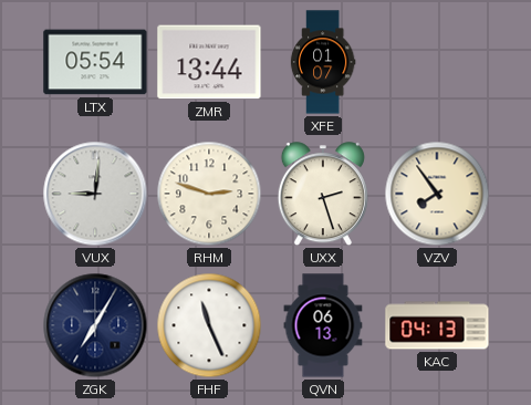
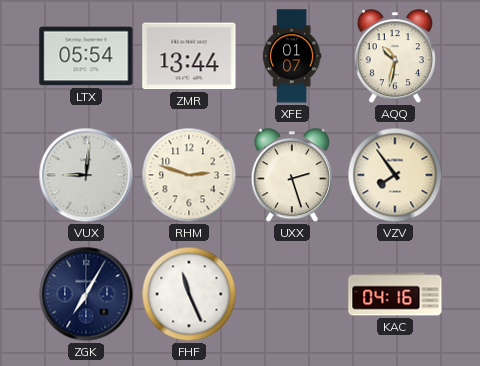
AQQ: none -> 10:32 (395, 57)
QVN: 06:13 -> none (323, 325)
KAC: 04:13 -> 04:16 (395, 294)
